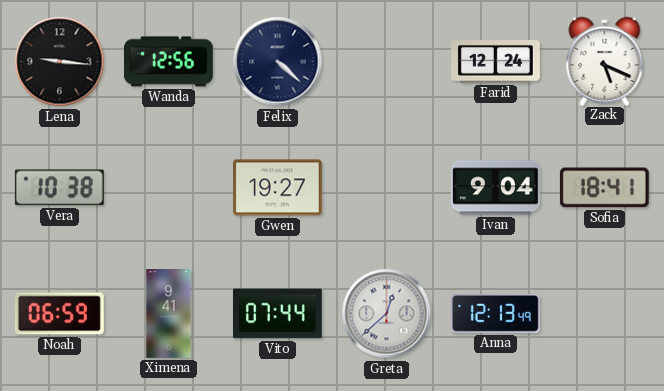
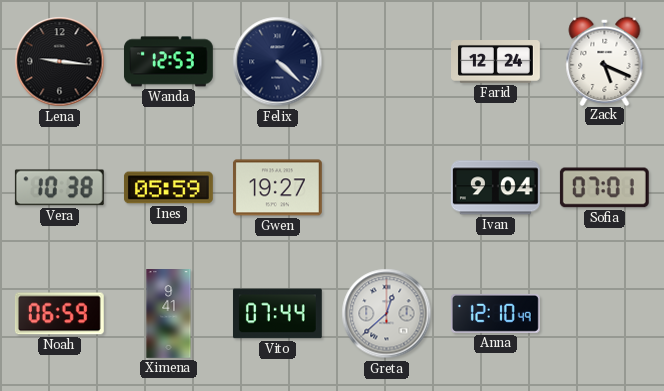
Wanda: 12:56 -> 12:53 (168, 62)
Ines: none -> 05:59 (168, 188)
Sofia: 18:41 -> 07:01 (604, 188)
Anna: 12:13 -> 12:10 (495, 313)
